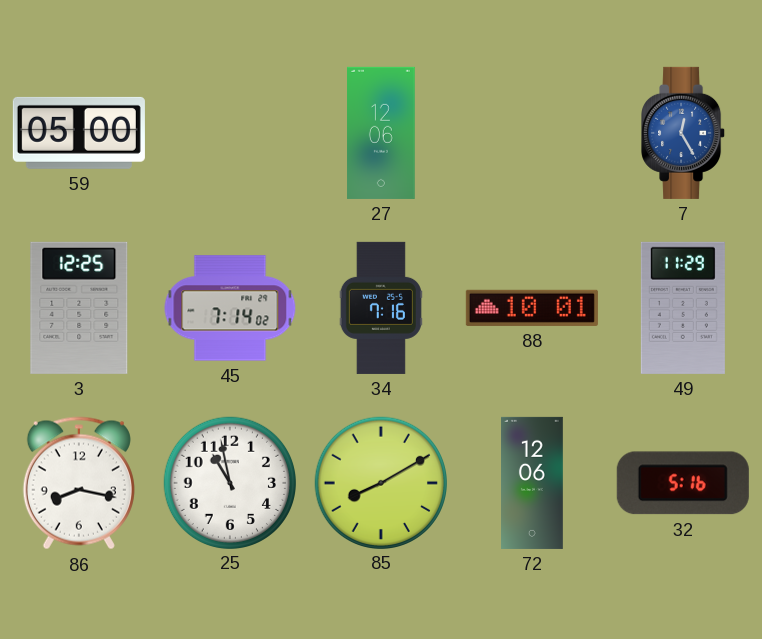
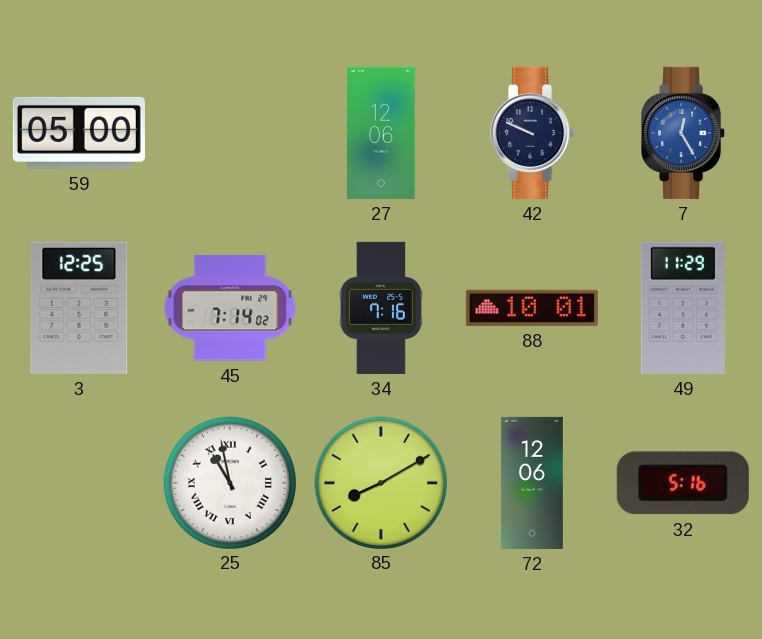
42: none -> 9:49 (533, 133)
86: 8:17 -> none (79, 483)
25 numerals: Arabic -> Roman (229, 482)
